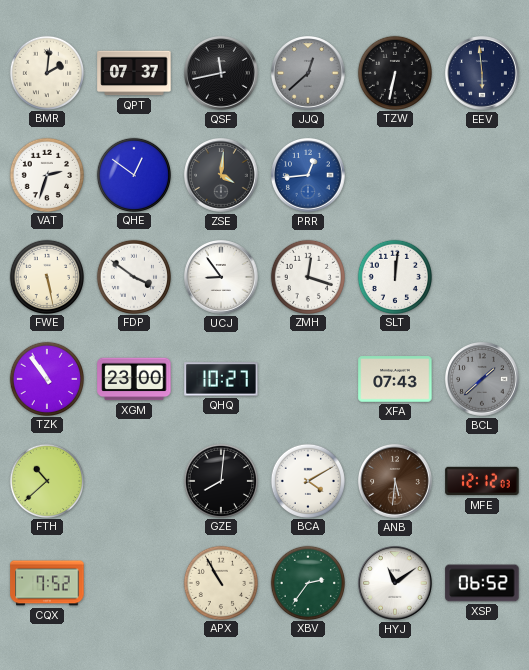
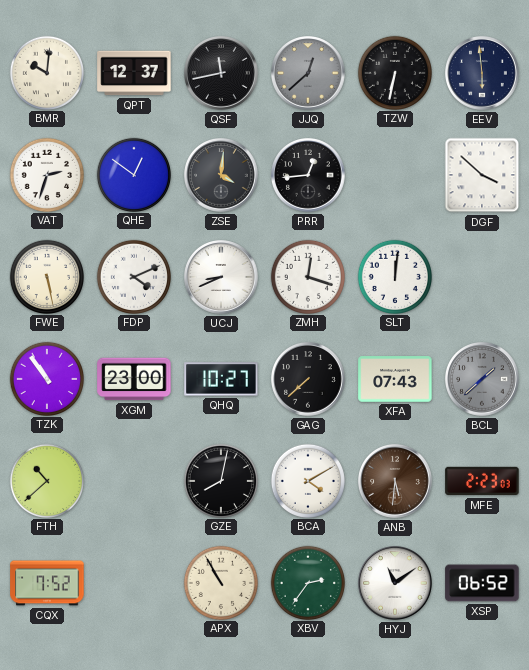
BMR: 2:01 -> 10:01 (46, 72)
QPT: 07:37 -> 12:37 (134, 73)
PRR dial: blue -> black (309, 176)
DGF: none -> 3:52 (482, 175)
FDP: 3:51 -> 4:11 (133, 276)
UCJ: 8:54 -> 8:41 (222, 278)
GAG: none -> 7:38 (309, 380)
GZE: 8:01 -> 8:02 (220, 480)
MFE: 12:12 -> 2:23 (482, 481)
